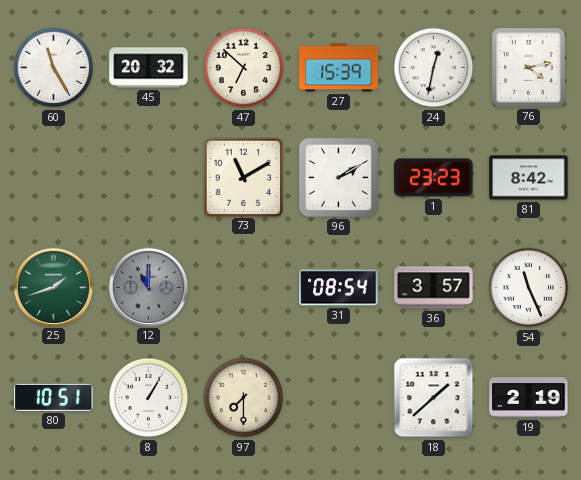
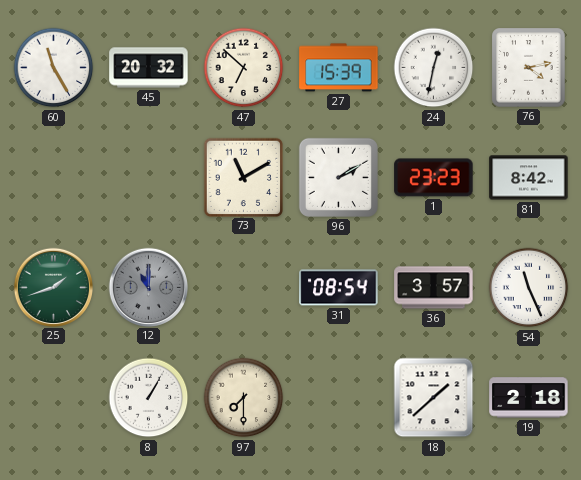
80: 10:51 -> none (54, 397)
19: 2:19 -> 2:18 (529, 398)
